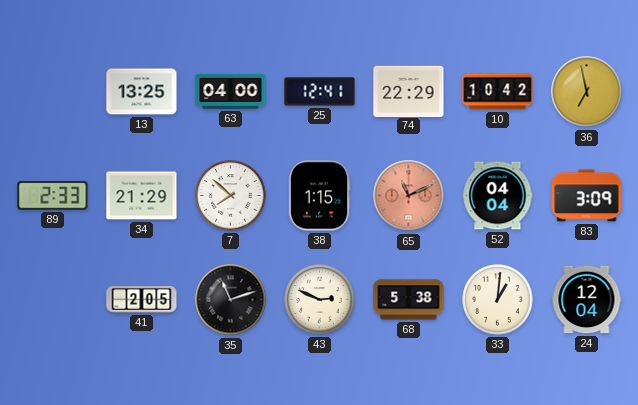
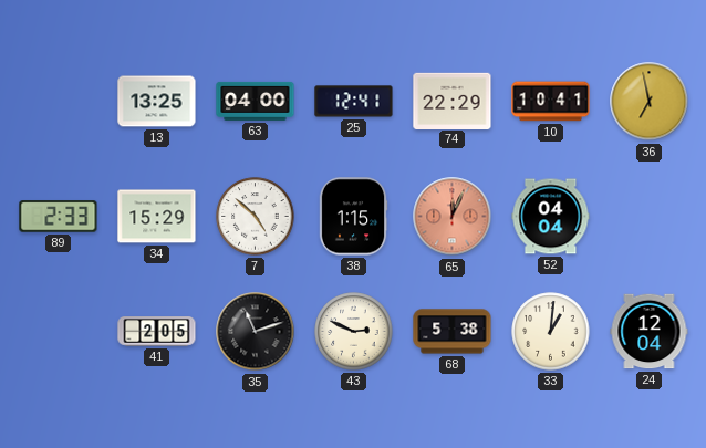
10: 10:42 -> 10:41 (551, 102)
34: 21:29 -> 15:29 (157, 217)
7: 7:52 -> 4:52 (256, 217)
65: 11:11 -> 12:04 (453, 217)
83: 3:09 -> none (587, 196)
